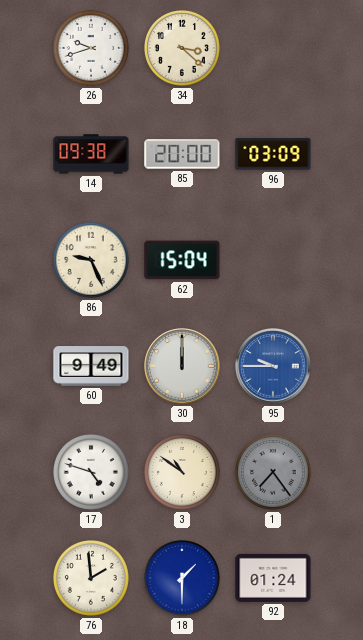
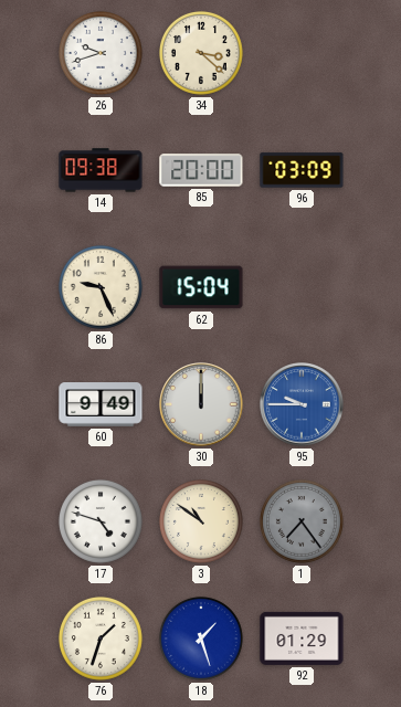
76: 1:59 -> 1:33 (101, 639)
18: 1:30 -> 1:27 (201, 639)
92: 01:24 -> 01:29 (302, 639)
